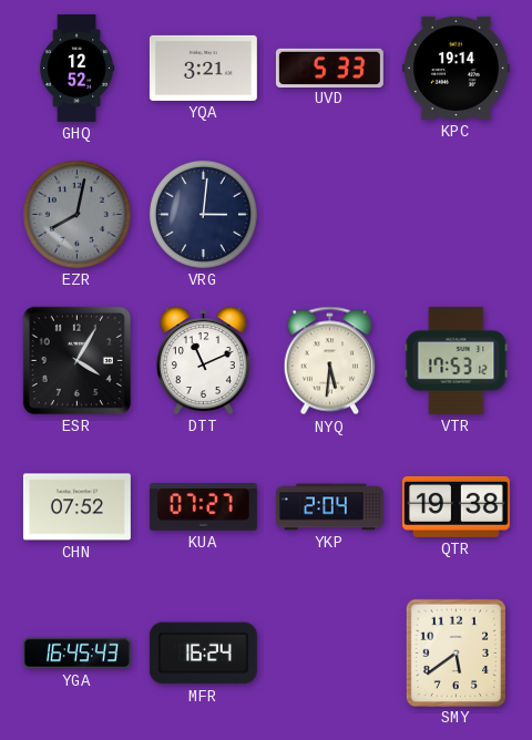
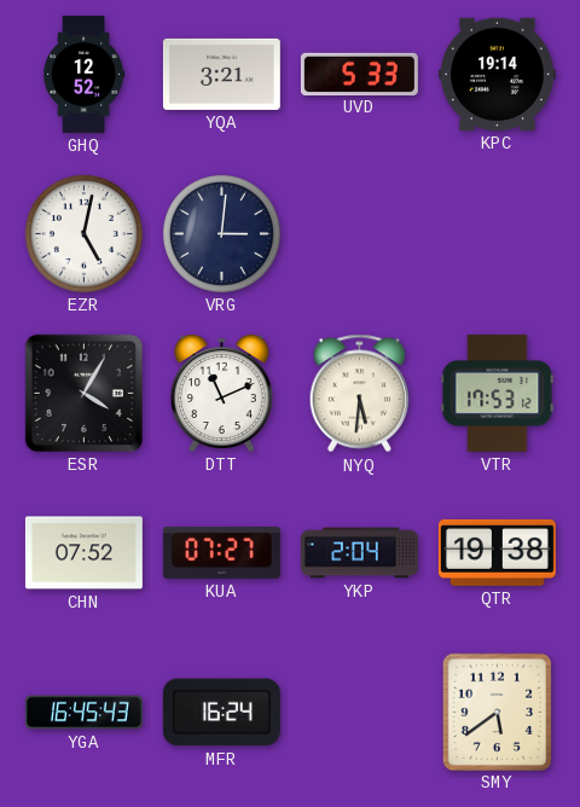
EZR: 8:02 -> 5:02 (83, 233)
EZR dial: grey -> white (83, 233)
